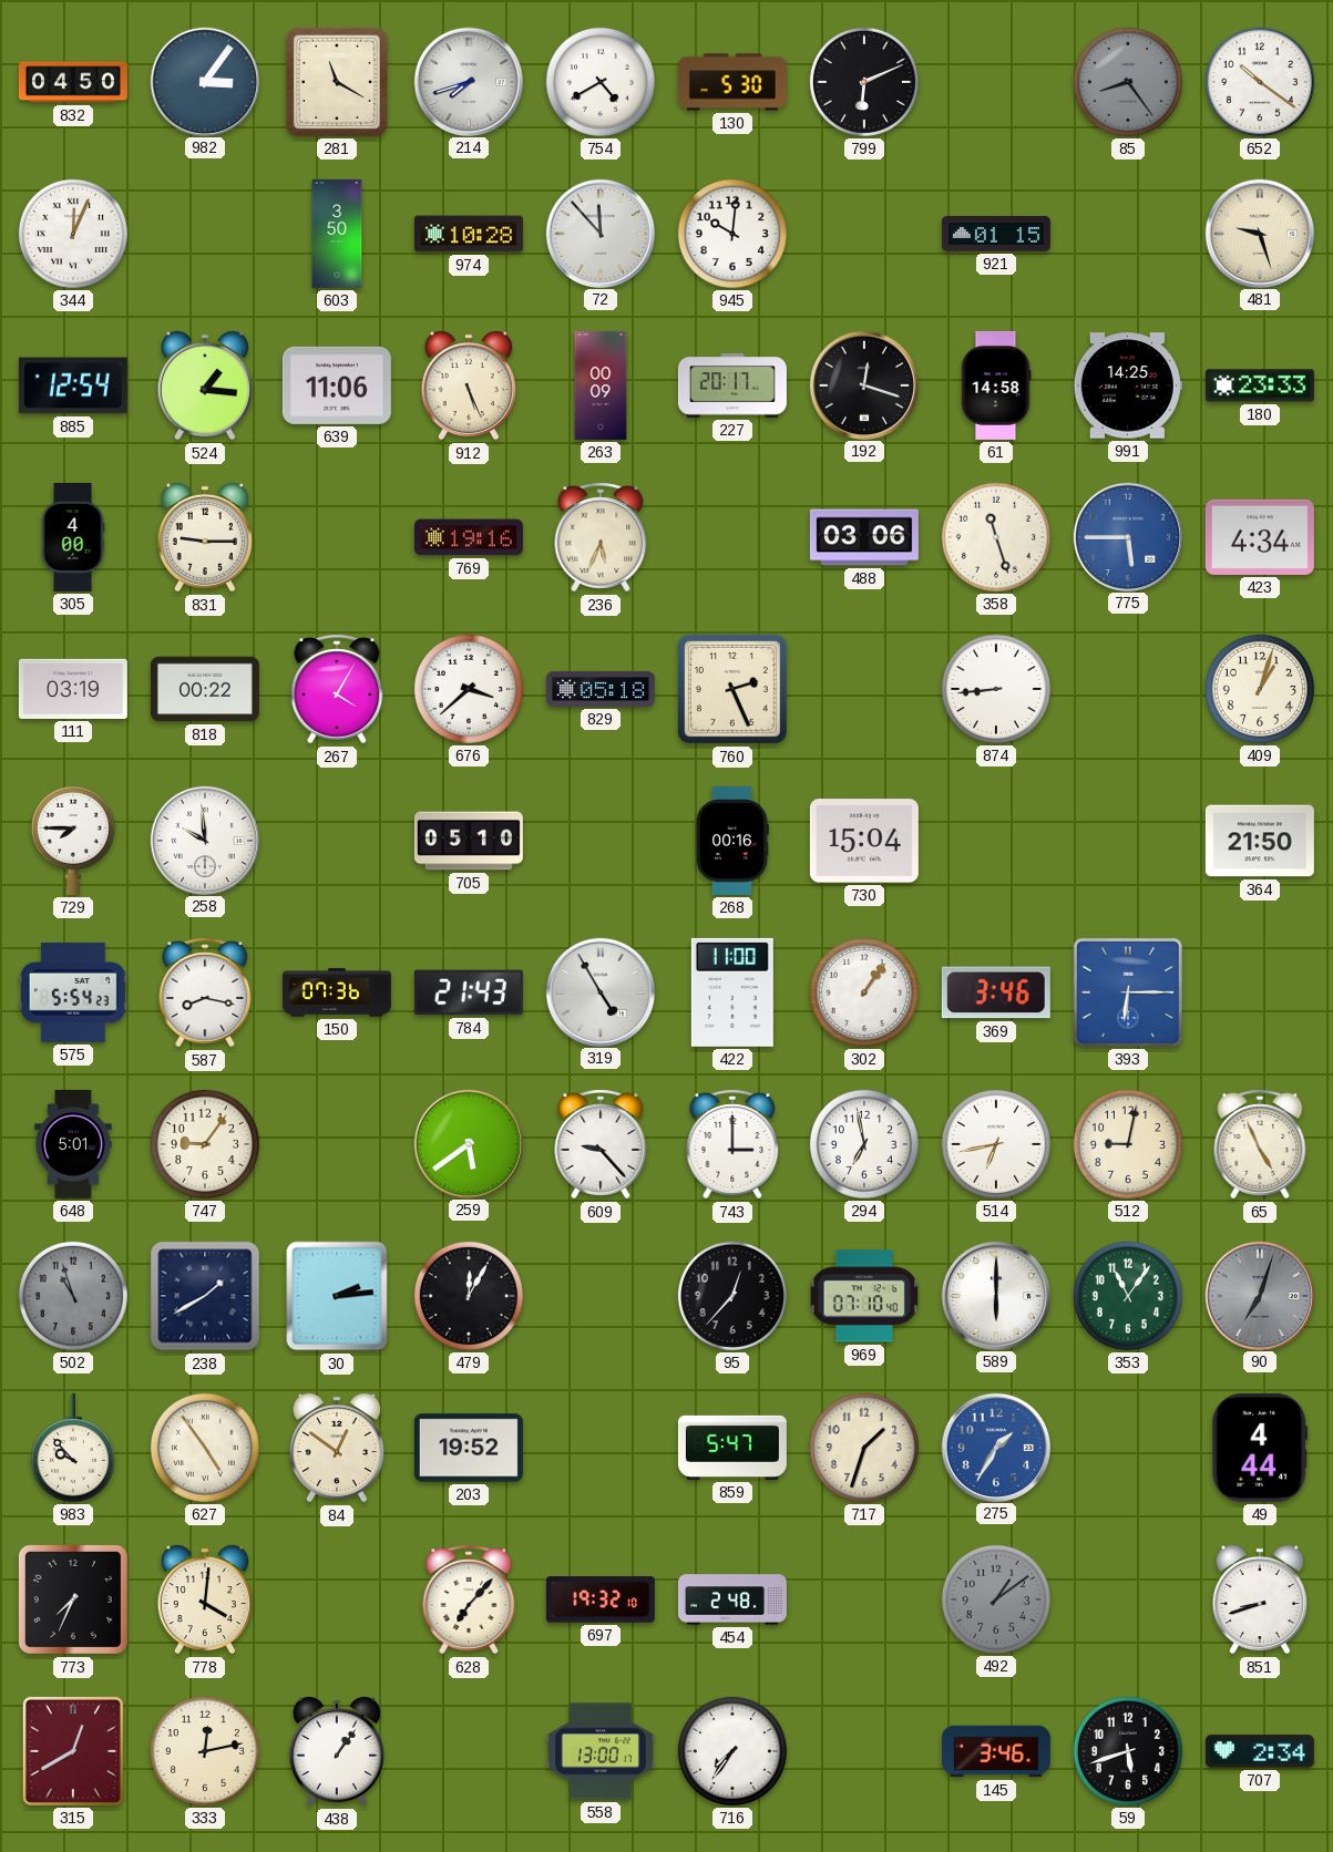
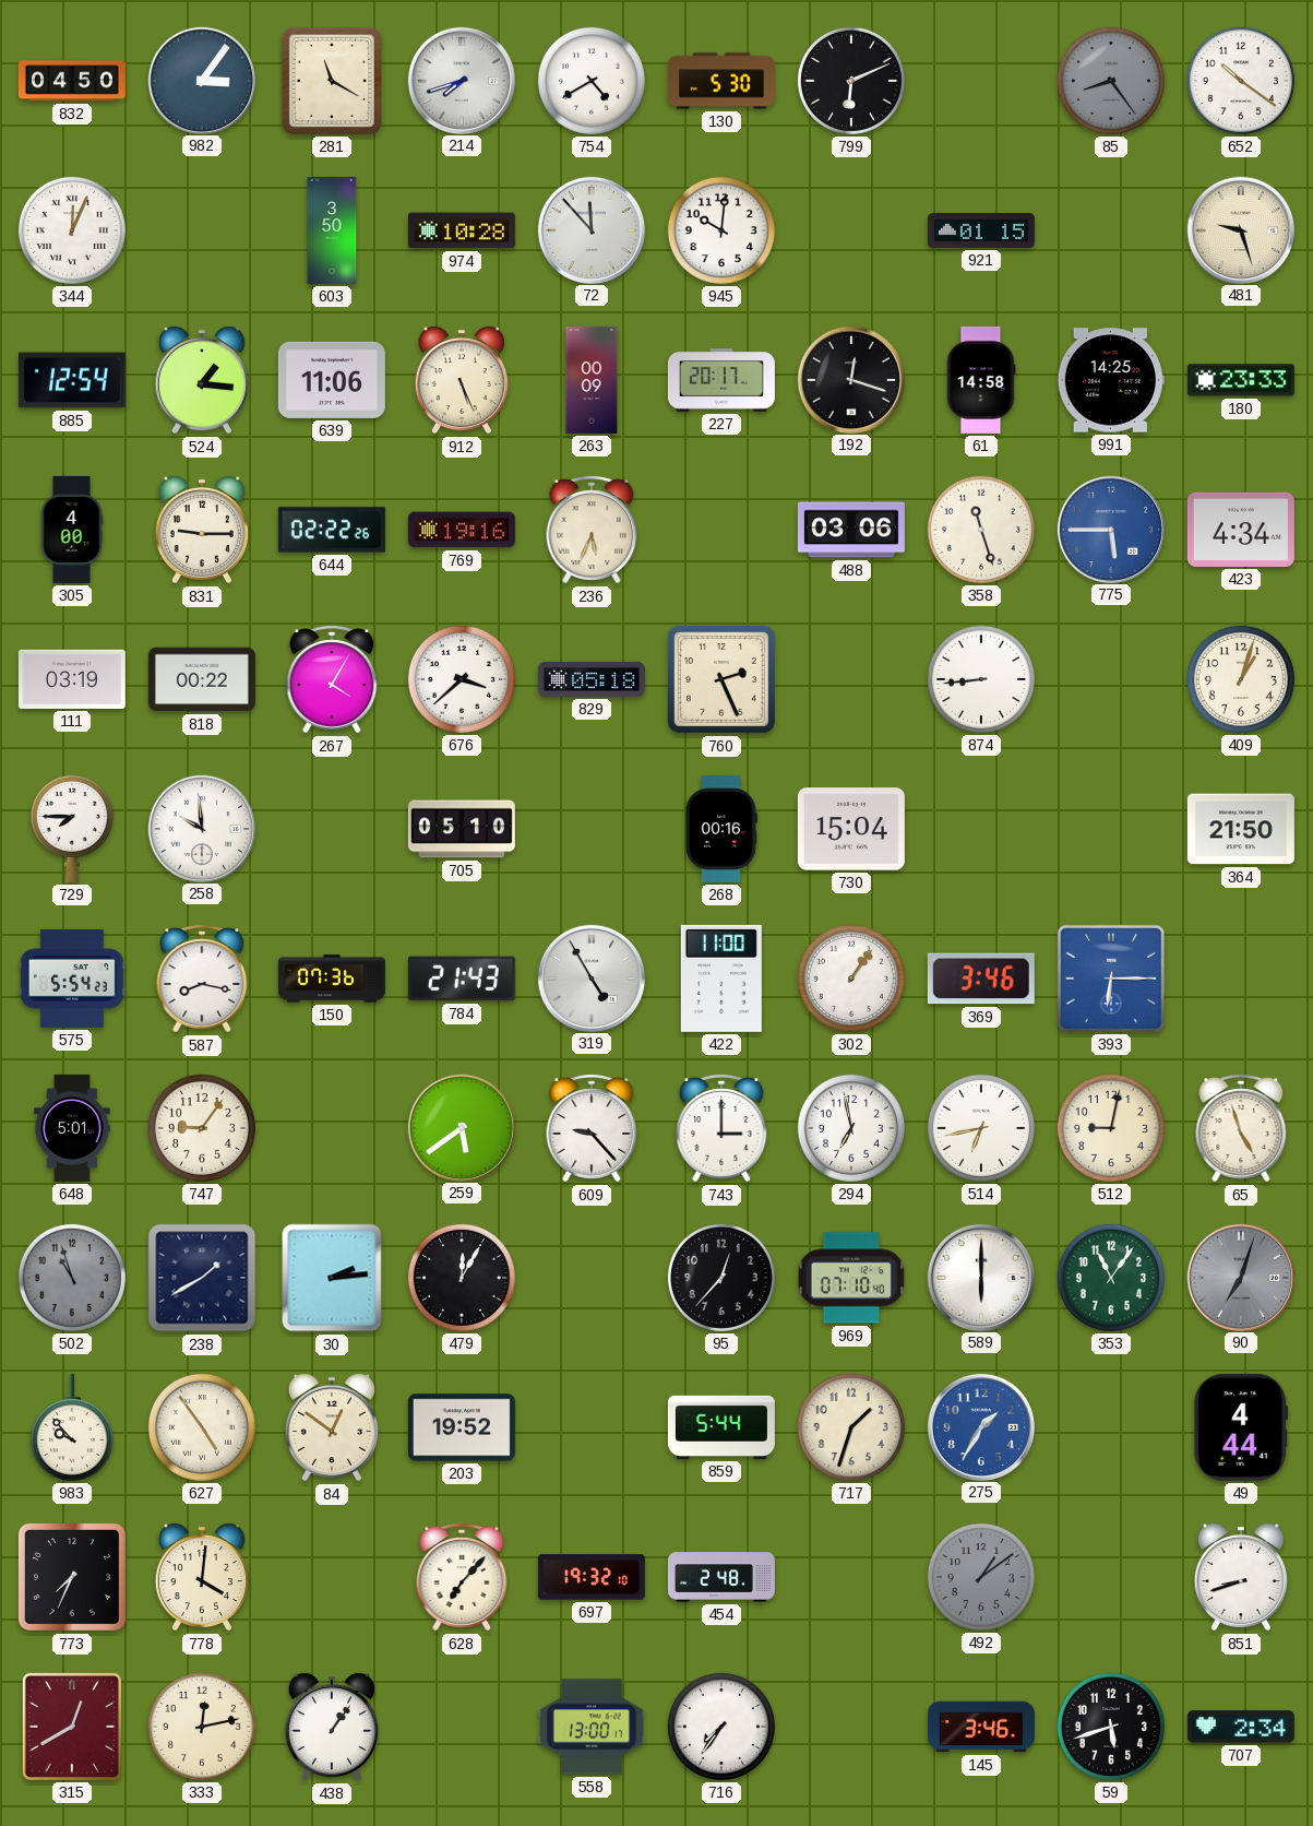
644: none -> 02:22 (332, 530)
65: 4:56 -> 4:57 (1241, 1128)
859: 5:47 -> 5:44 (721, 1427)
